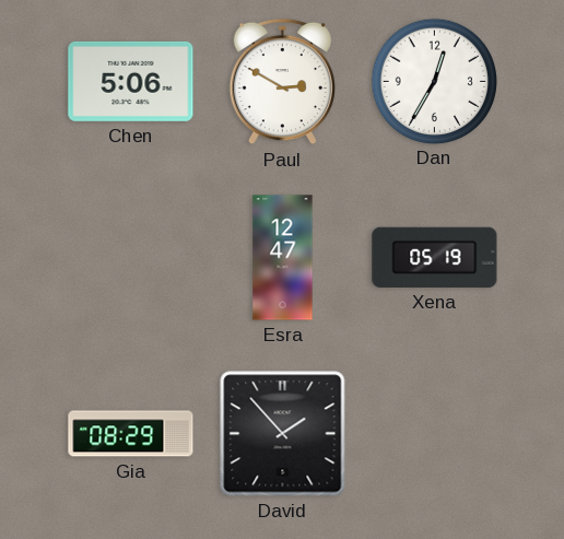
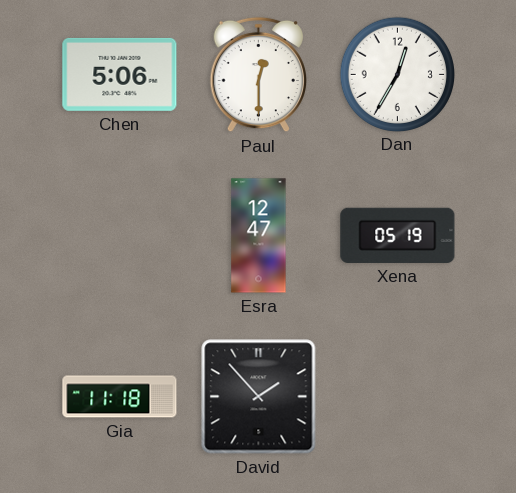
Paul: 2:50 -> 12:30 (258, 75)
Gia: 08:29 -> 11:18 (120, 397)
